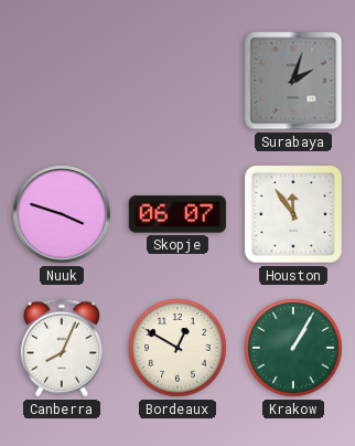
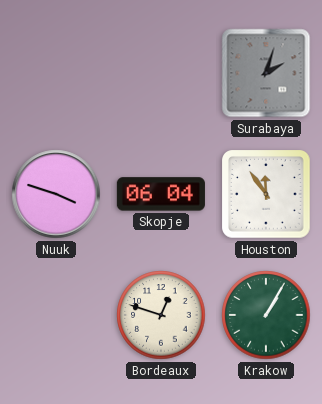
Skopje: 06:07 -> 06:04 (161, 194)
Canberra: 8:04 -> none (62, 348)
Bordeaux: 12:50 -> 12:48 (161, 315)
